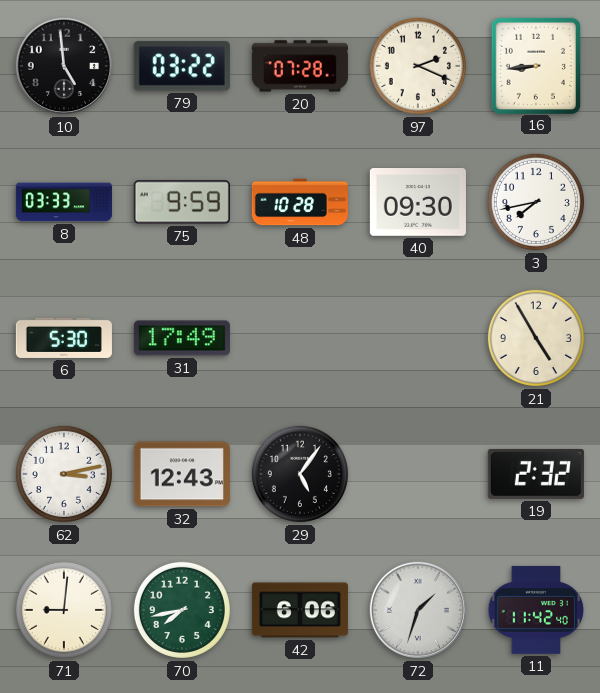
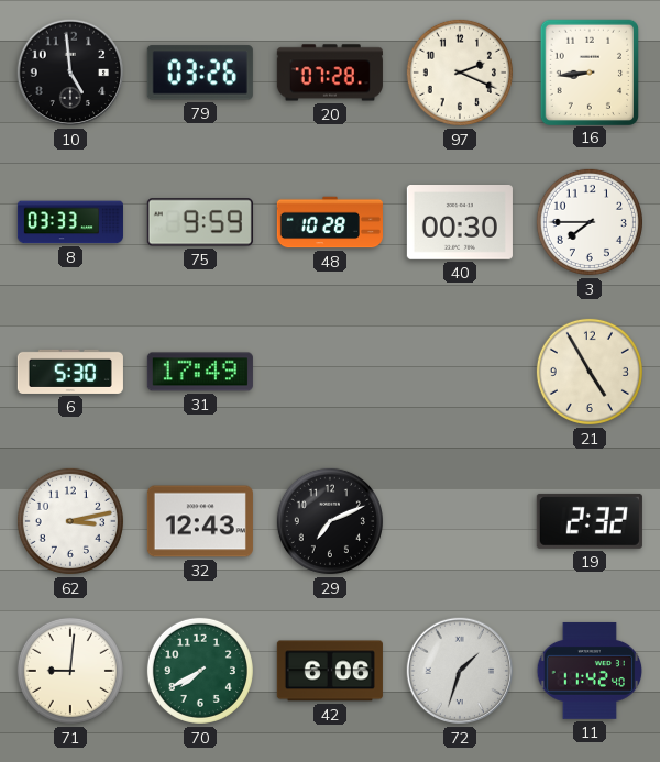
79: 03:22 -> 03:26 (200, 73)
40: 09:30 -> 00:30 (460, 223)
3: 7:43 -> 7:45 (590, 222)
29: 5:06 -> 7:11 (330, 521)
70: 7:43 -> 7:40 (200, 671)
